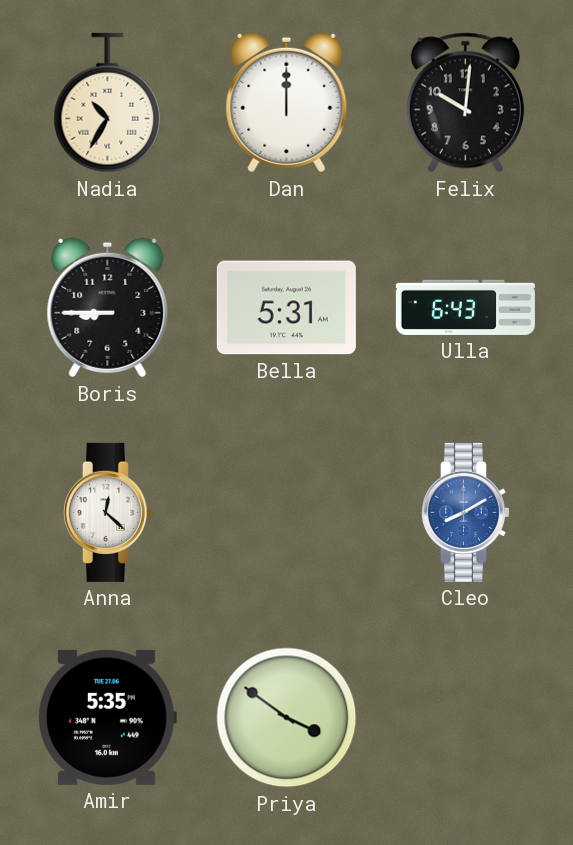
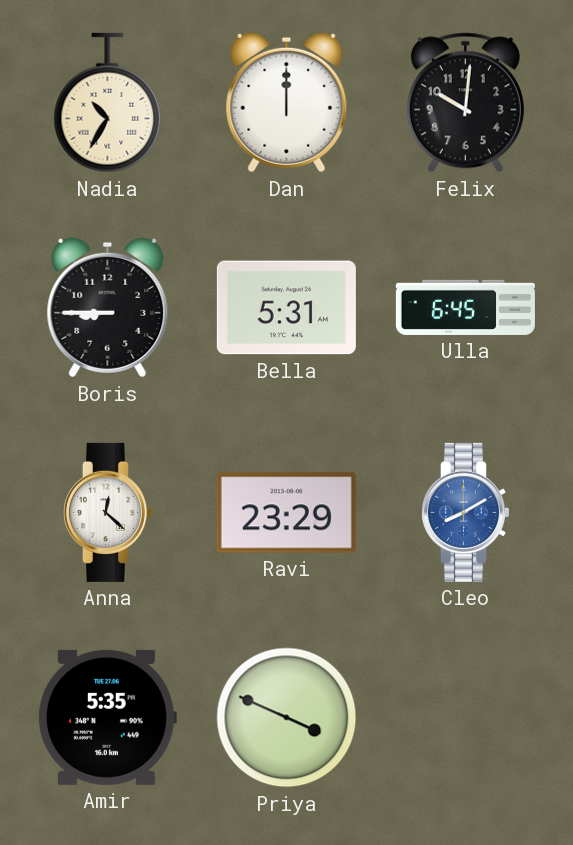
Ulla: 6:43 -> 6:45 (465, 307)
Ravi: none -> 23:29 (286, 513)
Priya: 3:51 -> 3:49 (287, 718)
